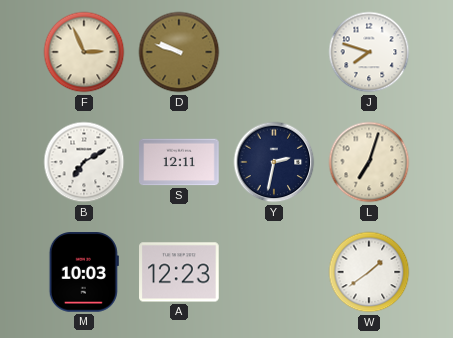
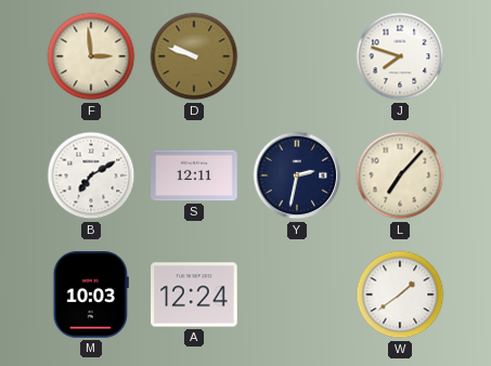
F: 2:56 -> 2:59 (91, 56)
L: 7:03 -> 7:07 (400, 175)
A: 12:23 -> 12:24 (194, 295)
